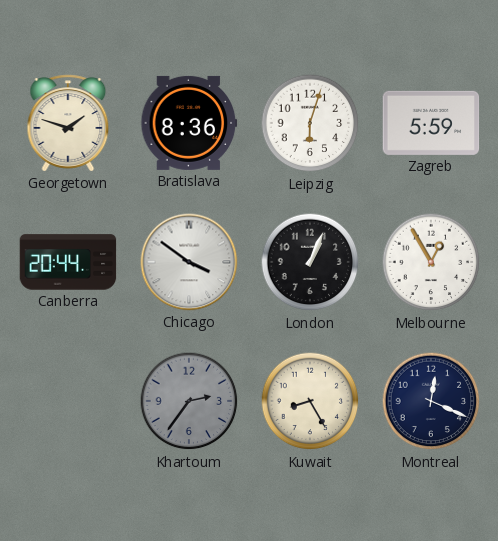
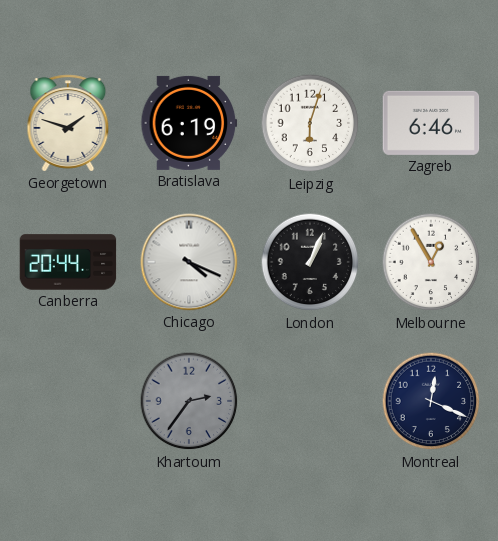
Bratislava: 8:36 -> 6:19 (189, 123)
Zagreb: 5:59 -> 6:46 (431, 123)
Chicago: 3:51 -> 4:19 (189, 262)
Kuwait: 8:25 -> none (310, 401)
